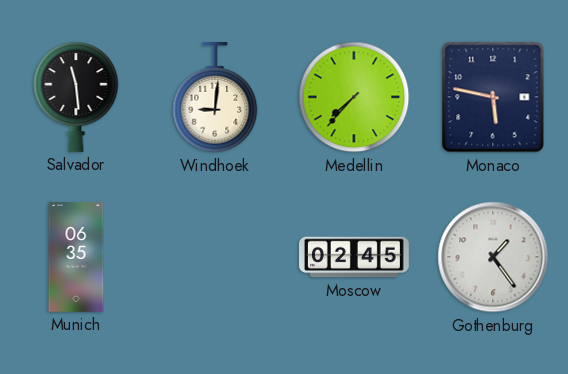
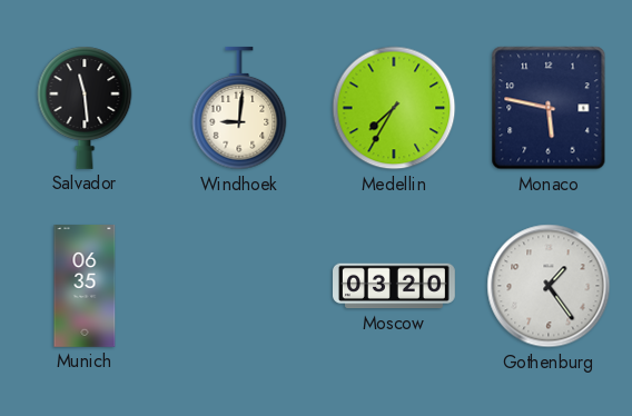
Medellin: 7:37 -> 7:35 (394, 108)
Moscow: 02:45 -> 03:20 (395, 286)
